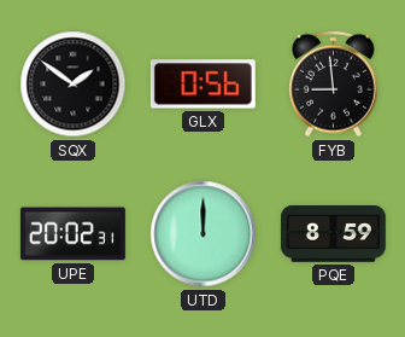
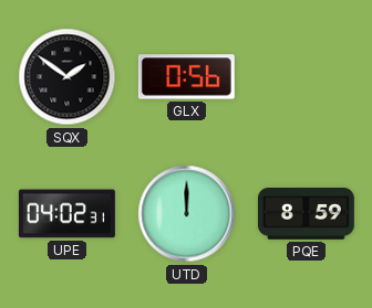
FYB: 8:59 -> none (334, 85)
UPE: 20:02 -> 04:02 (66, 214)
